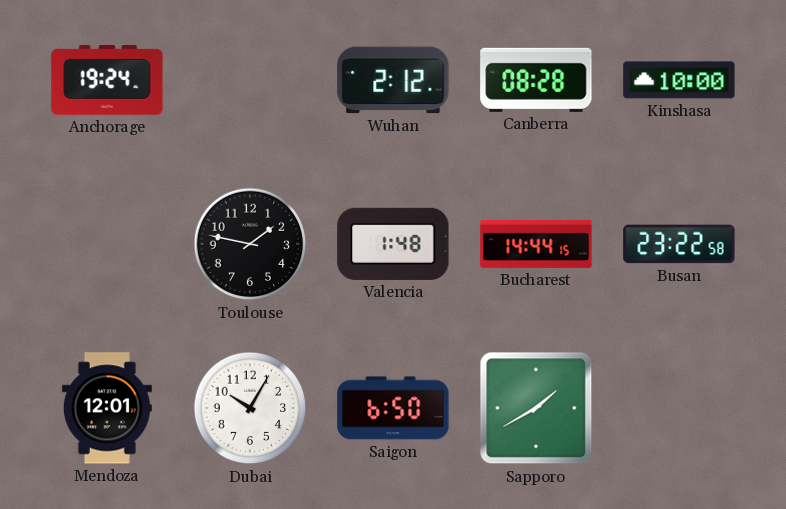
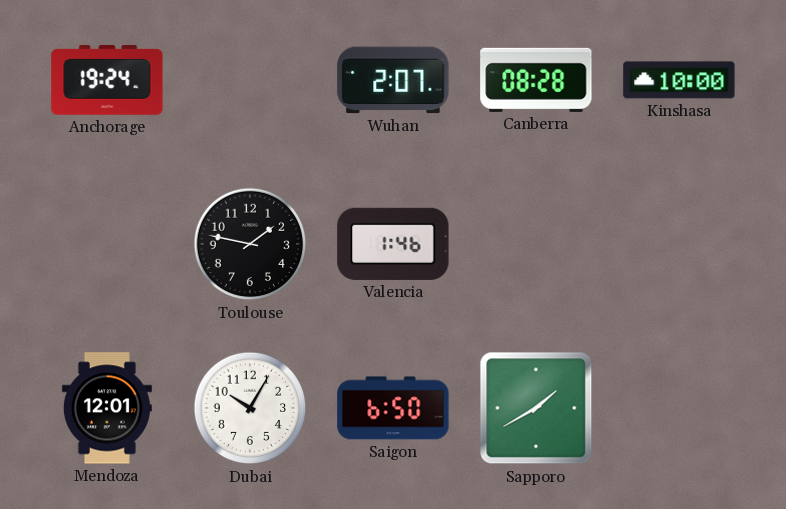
Wuhan: 2:12 -> 2:07 (393, 80)
Valencia: 1:48 -> 1:46 (393, 244)
Bucharest: 14:44 -> none (536, 244)
Busan: 23:22 -> none (679, 244)
